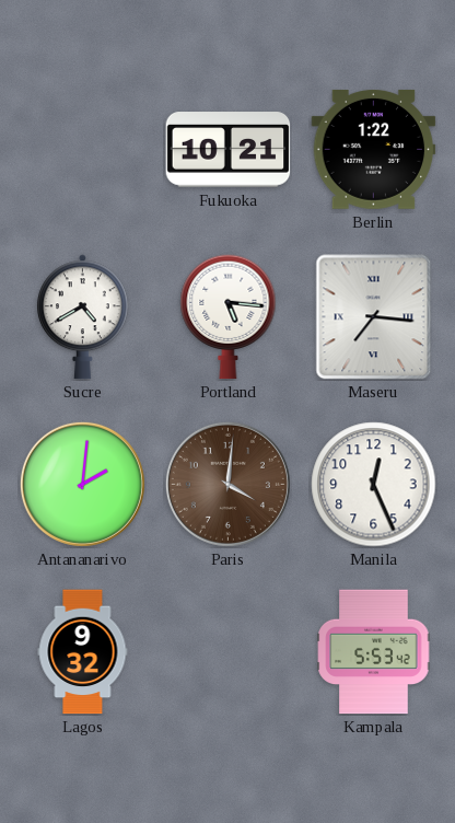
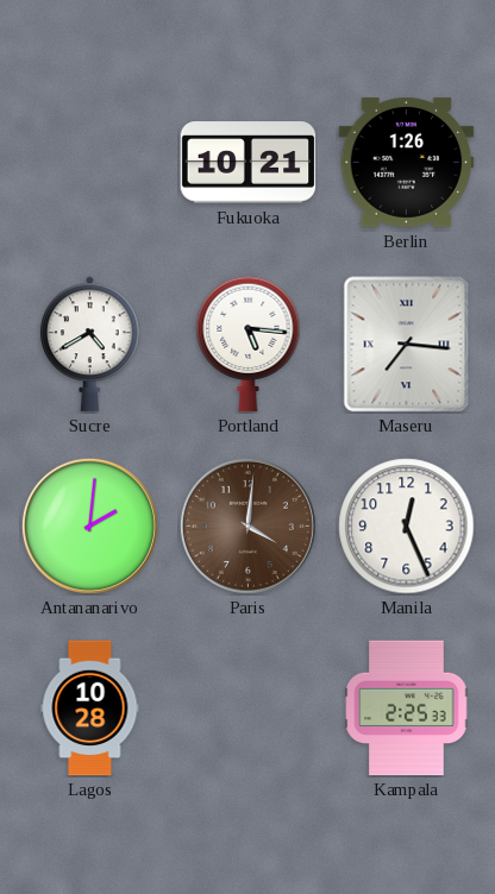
Berlin: 1:22 -> 1:26 (407, 162)
Lagos: 9:32 -> 10:28 (90, 709)
Kampala: 5:53 -> 2:25 (407, 709)
